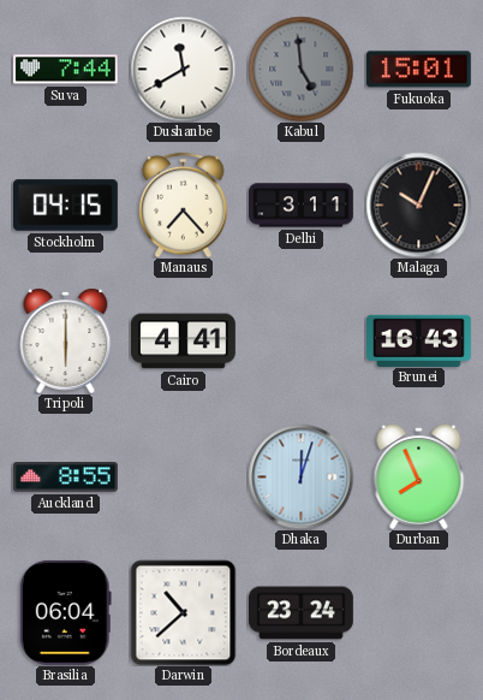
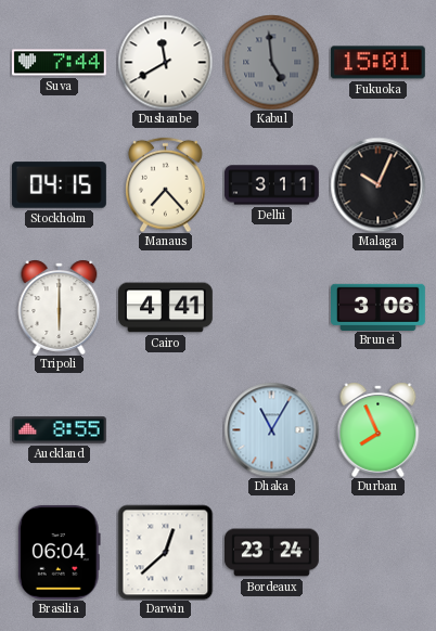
Brunei: 16:43 -> 3:06 (379, 307)
Dhaka: 12:03 -> 11:05 (271, 429)
Darwin: 10:38 -> 12:38 (165, 552)
